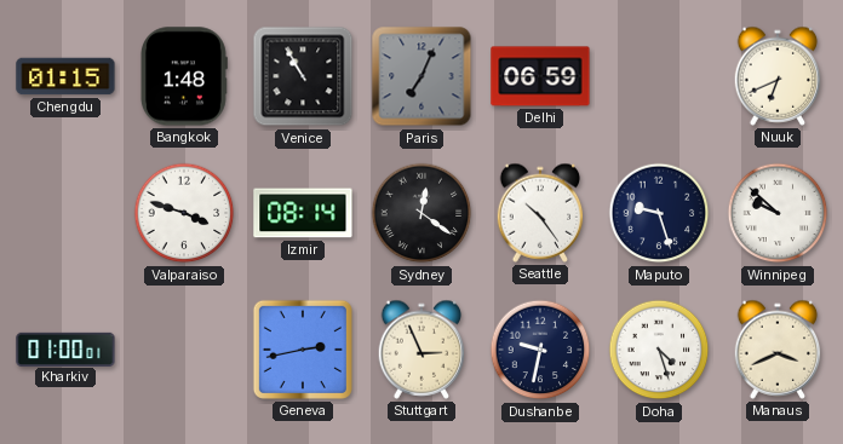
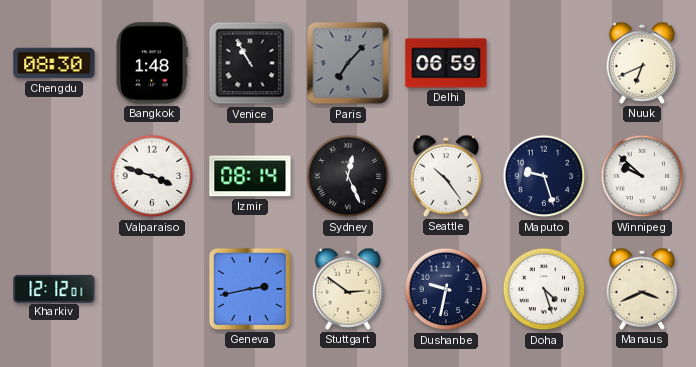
Chengdu: 01:15 -> 08:30 (54, 63)
Paris: 7:04 -> 7:07 (348, 63)
Sydney: 12:21 -> 12:26 (348, 176)
Kharkiv: 01:00 -> 12:12 (54, 288)
Stuttgart: 2:56 -> 2:51 (348, 289)
